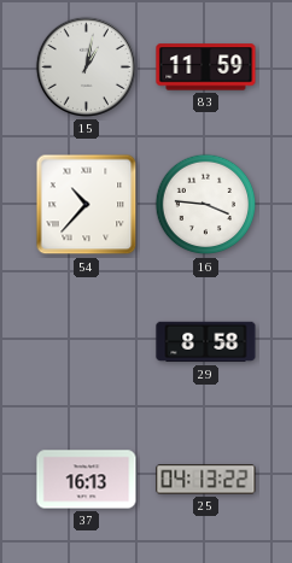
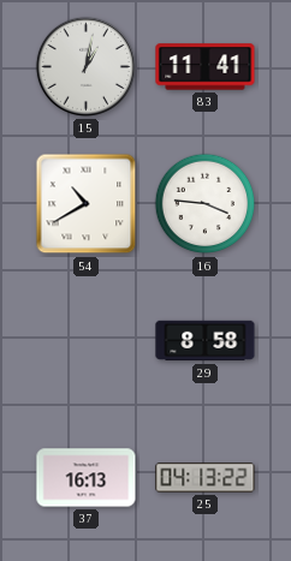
83: 11:59 -> 11:41 (206, 67)
54: 10:37 -> 10:40 (87, 204)
